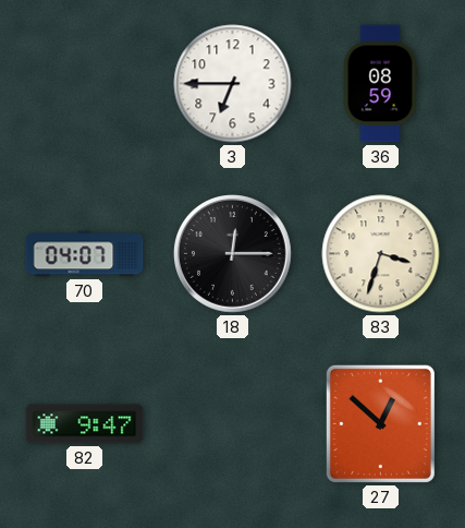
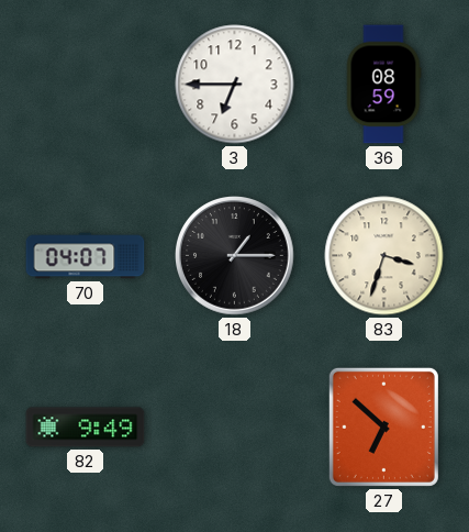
18: 12:15 -> 1:15 (235, 256)
82: 9:47 -> 9:49 (86, 428)
27: 12:52 -> 6:52 (383, 426)
